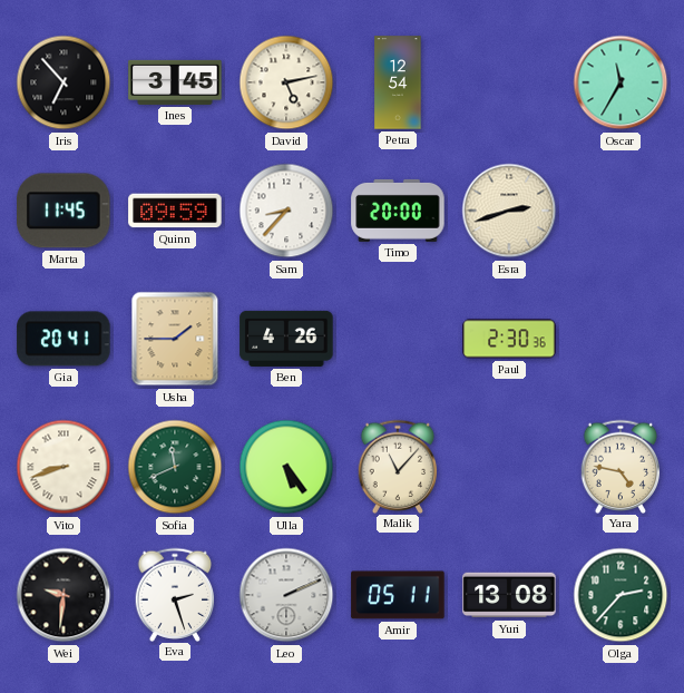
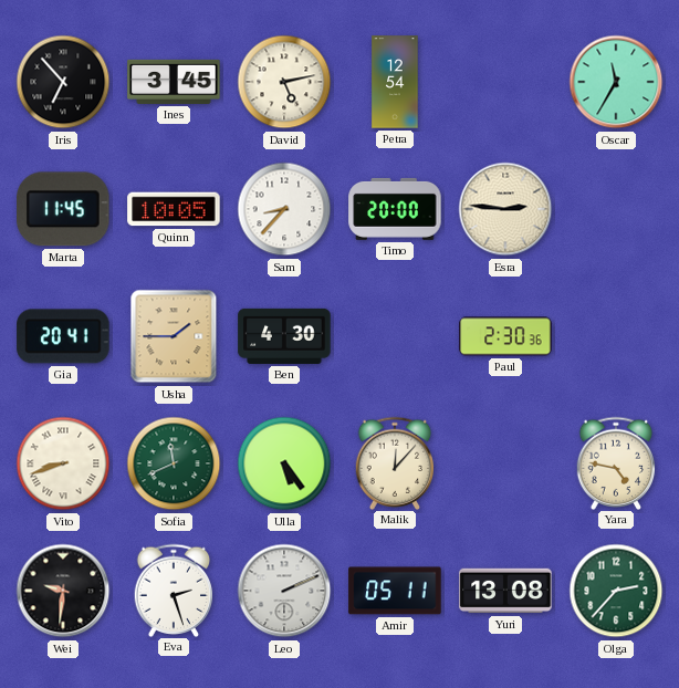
Quinn: 09:59 -> 10:05 (174, 209)
Esra: 2:42 -> 2:46 (505, 209)
Ben: 4:26 -> 4:30 (284, 336)
Malik: 11:07 -> 12:07 (395, 462)
